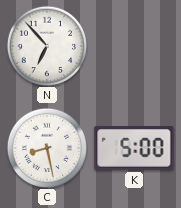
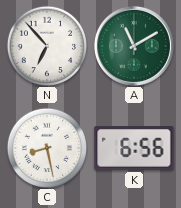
A: none -> 11:10 (134, 46)
K: 5:00 -> 6:56 (134, 148)
